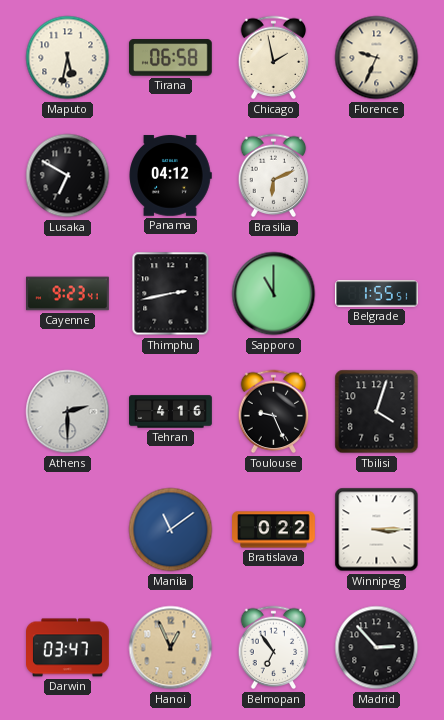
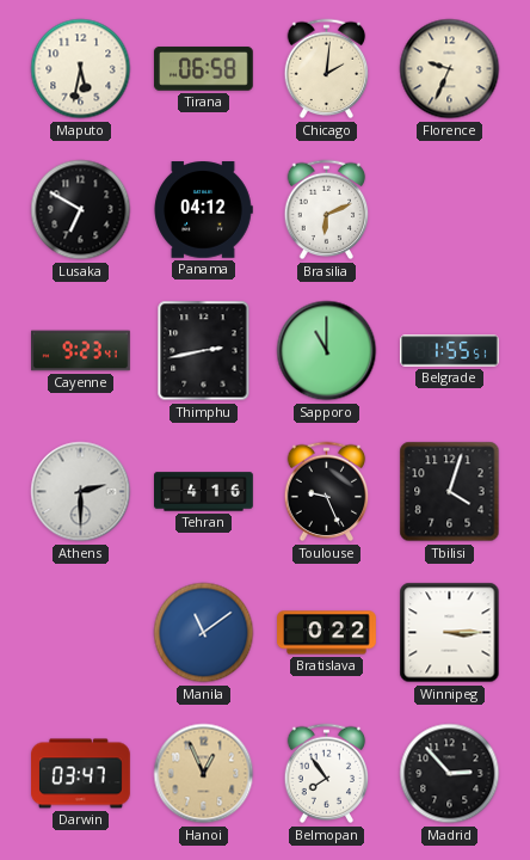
Chicago: 1:58 -> 2:01 (327, 69)
Belmopan: 6:54 -> 7:54 (327, 774)
